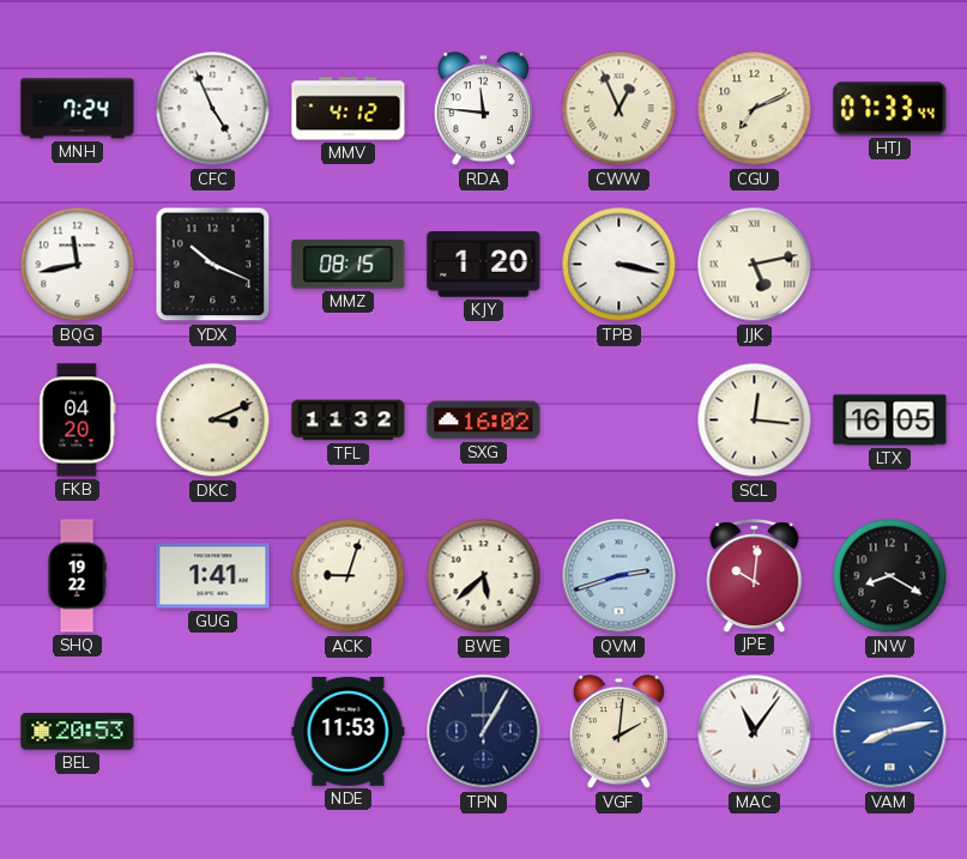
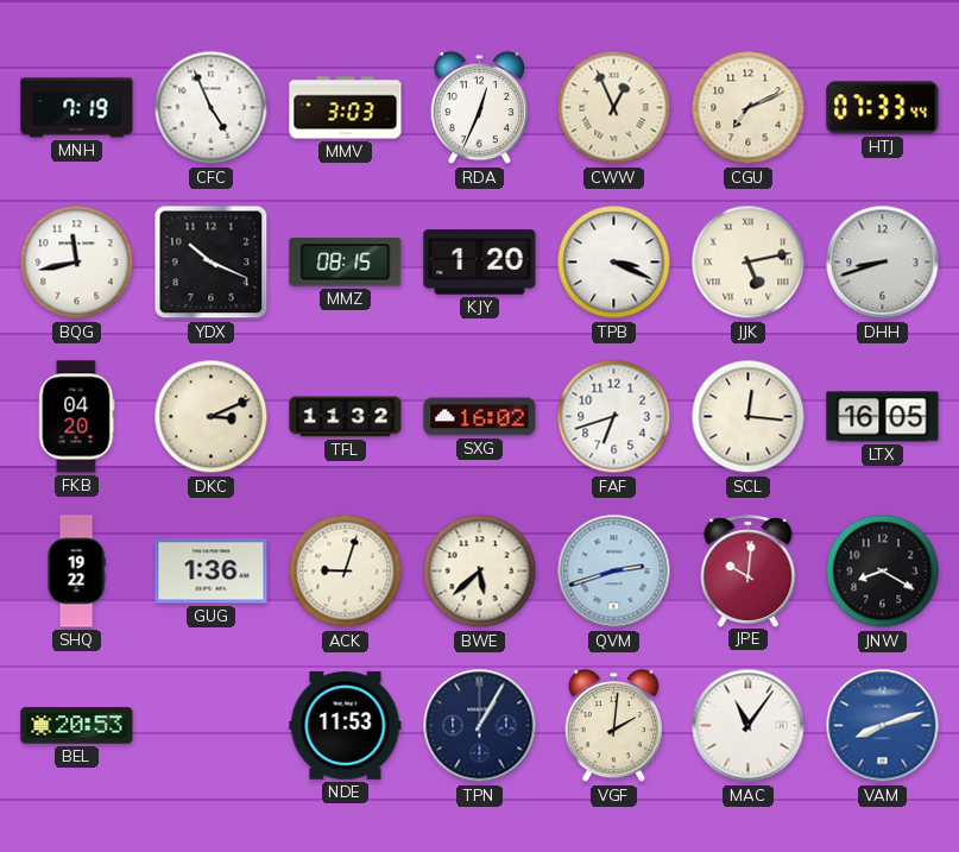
MNH: 7:24 -> 7:19 (77, 108)
MMV: 4:12 -> 3:03 (346, 108)
RDA: 11:46 -> 12:34 (479, 108)
TPB: 3:17 -> 3:19 (614, 263)
DHH: none -> 8:42 (883, 263)
FAF: none -> 6:42 (614, 417)
GUG: 1:41 -> 1:36 (212, 572)
VAM: 8:13 -> 8:12 (883, 726)
